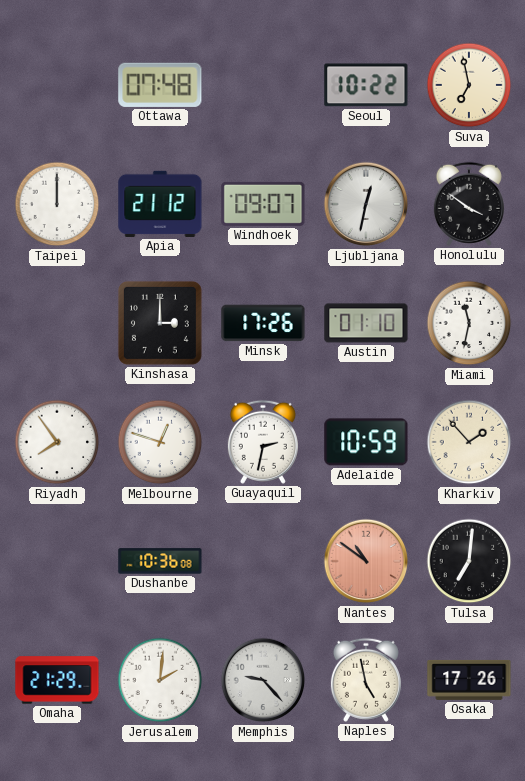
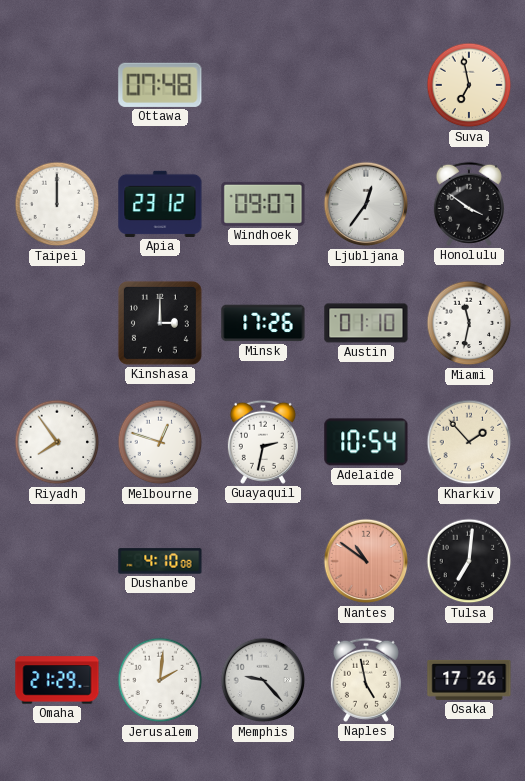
Seoul: 10:22 -> none (366, 85)
Apia: 21:12 -> 23:12 (160, 204)
Ljubljana: 12:32 -> 12:36 (366, 204)
Adelaide: 10:59 -> 10:54 (366, 442)
Dushanbe: 10:36 -> 4:10 (160, 561)
